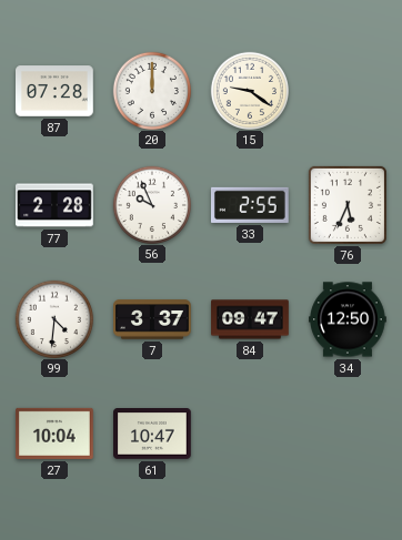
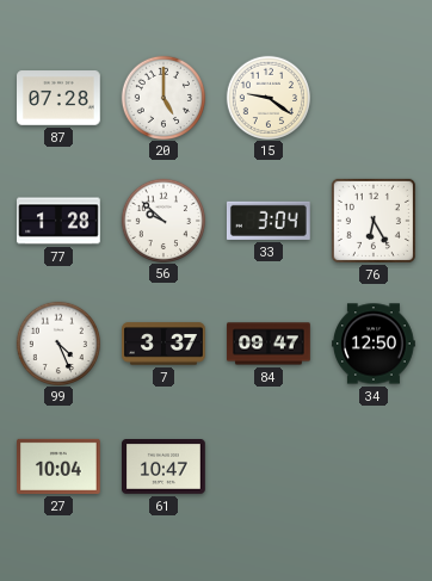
20: 12:00 -> 5:00 (162, 97)
77: 2:28 -> 1:28 (60, 221)
56: 9:56 -> 9:52 (162, 220)
33: 2:55 -> 3:04 (269, 221)
76: 5:34 -> 6:25 (374, 221)
99: 4:31 -> 4:26 (57, 342)
